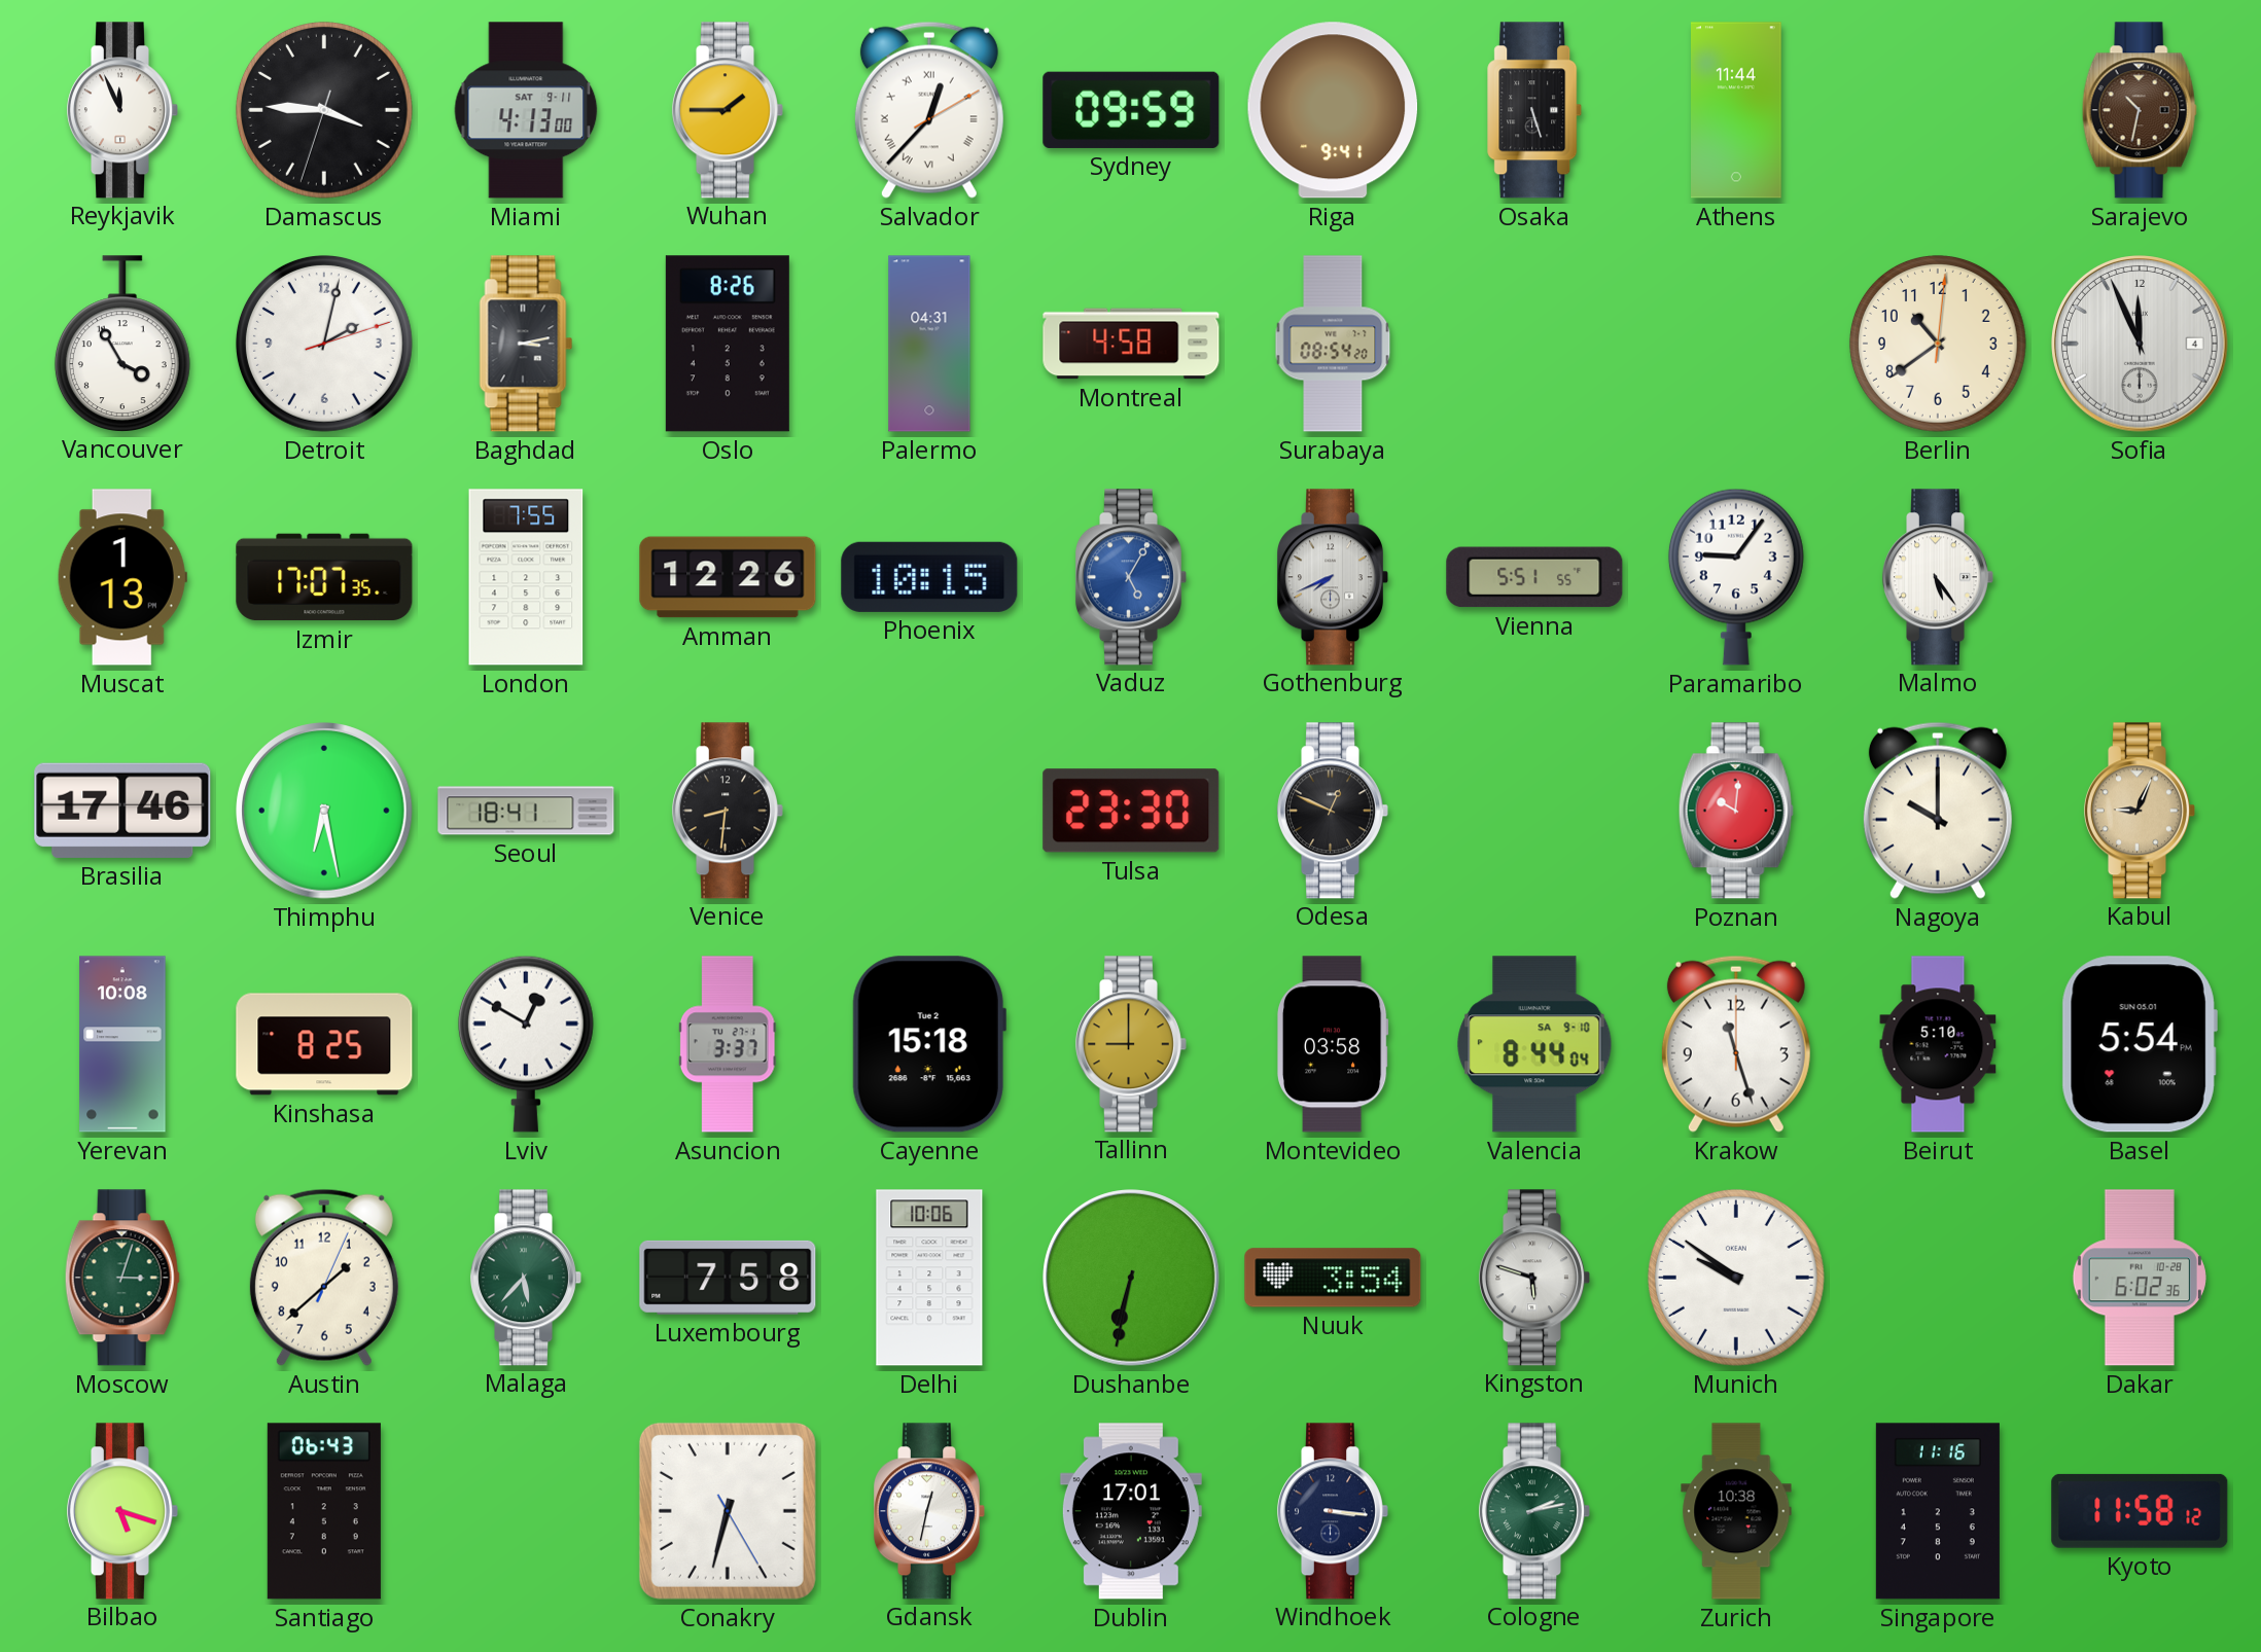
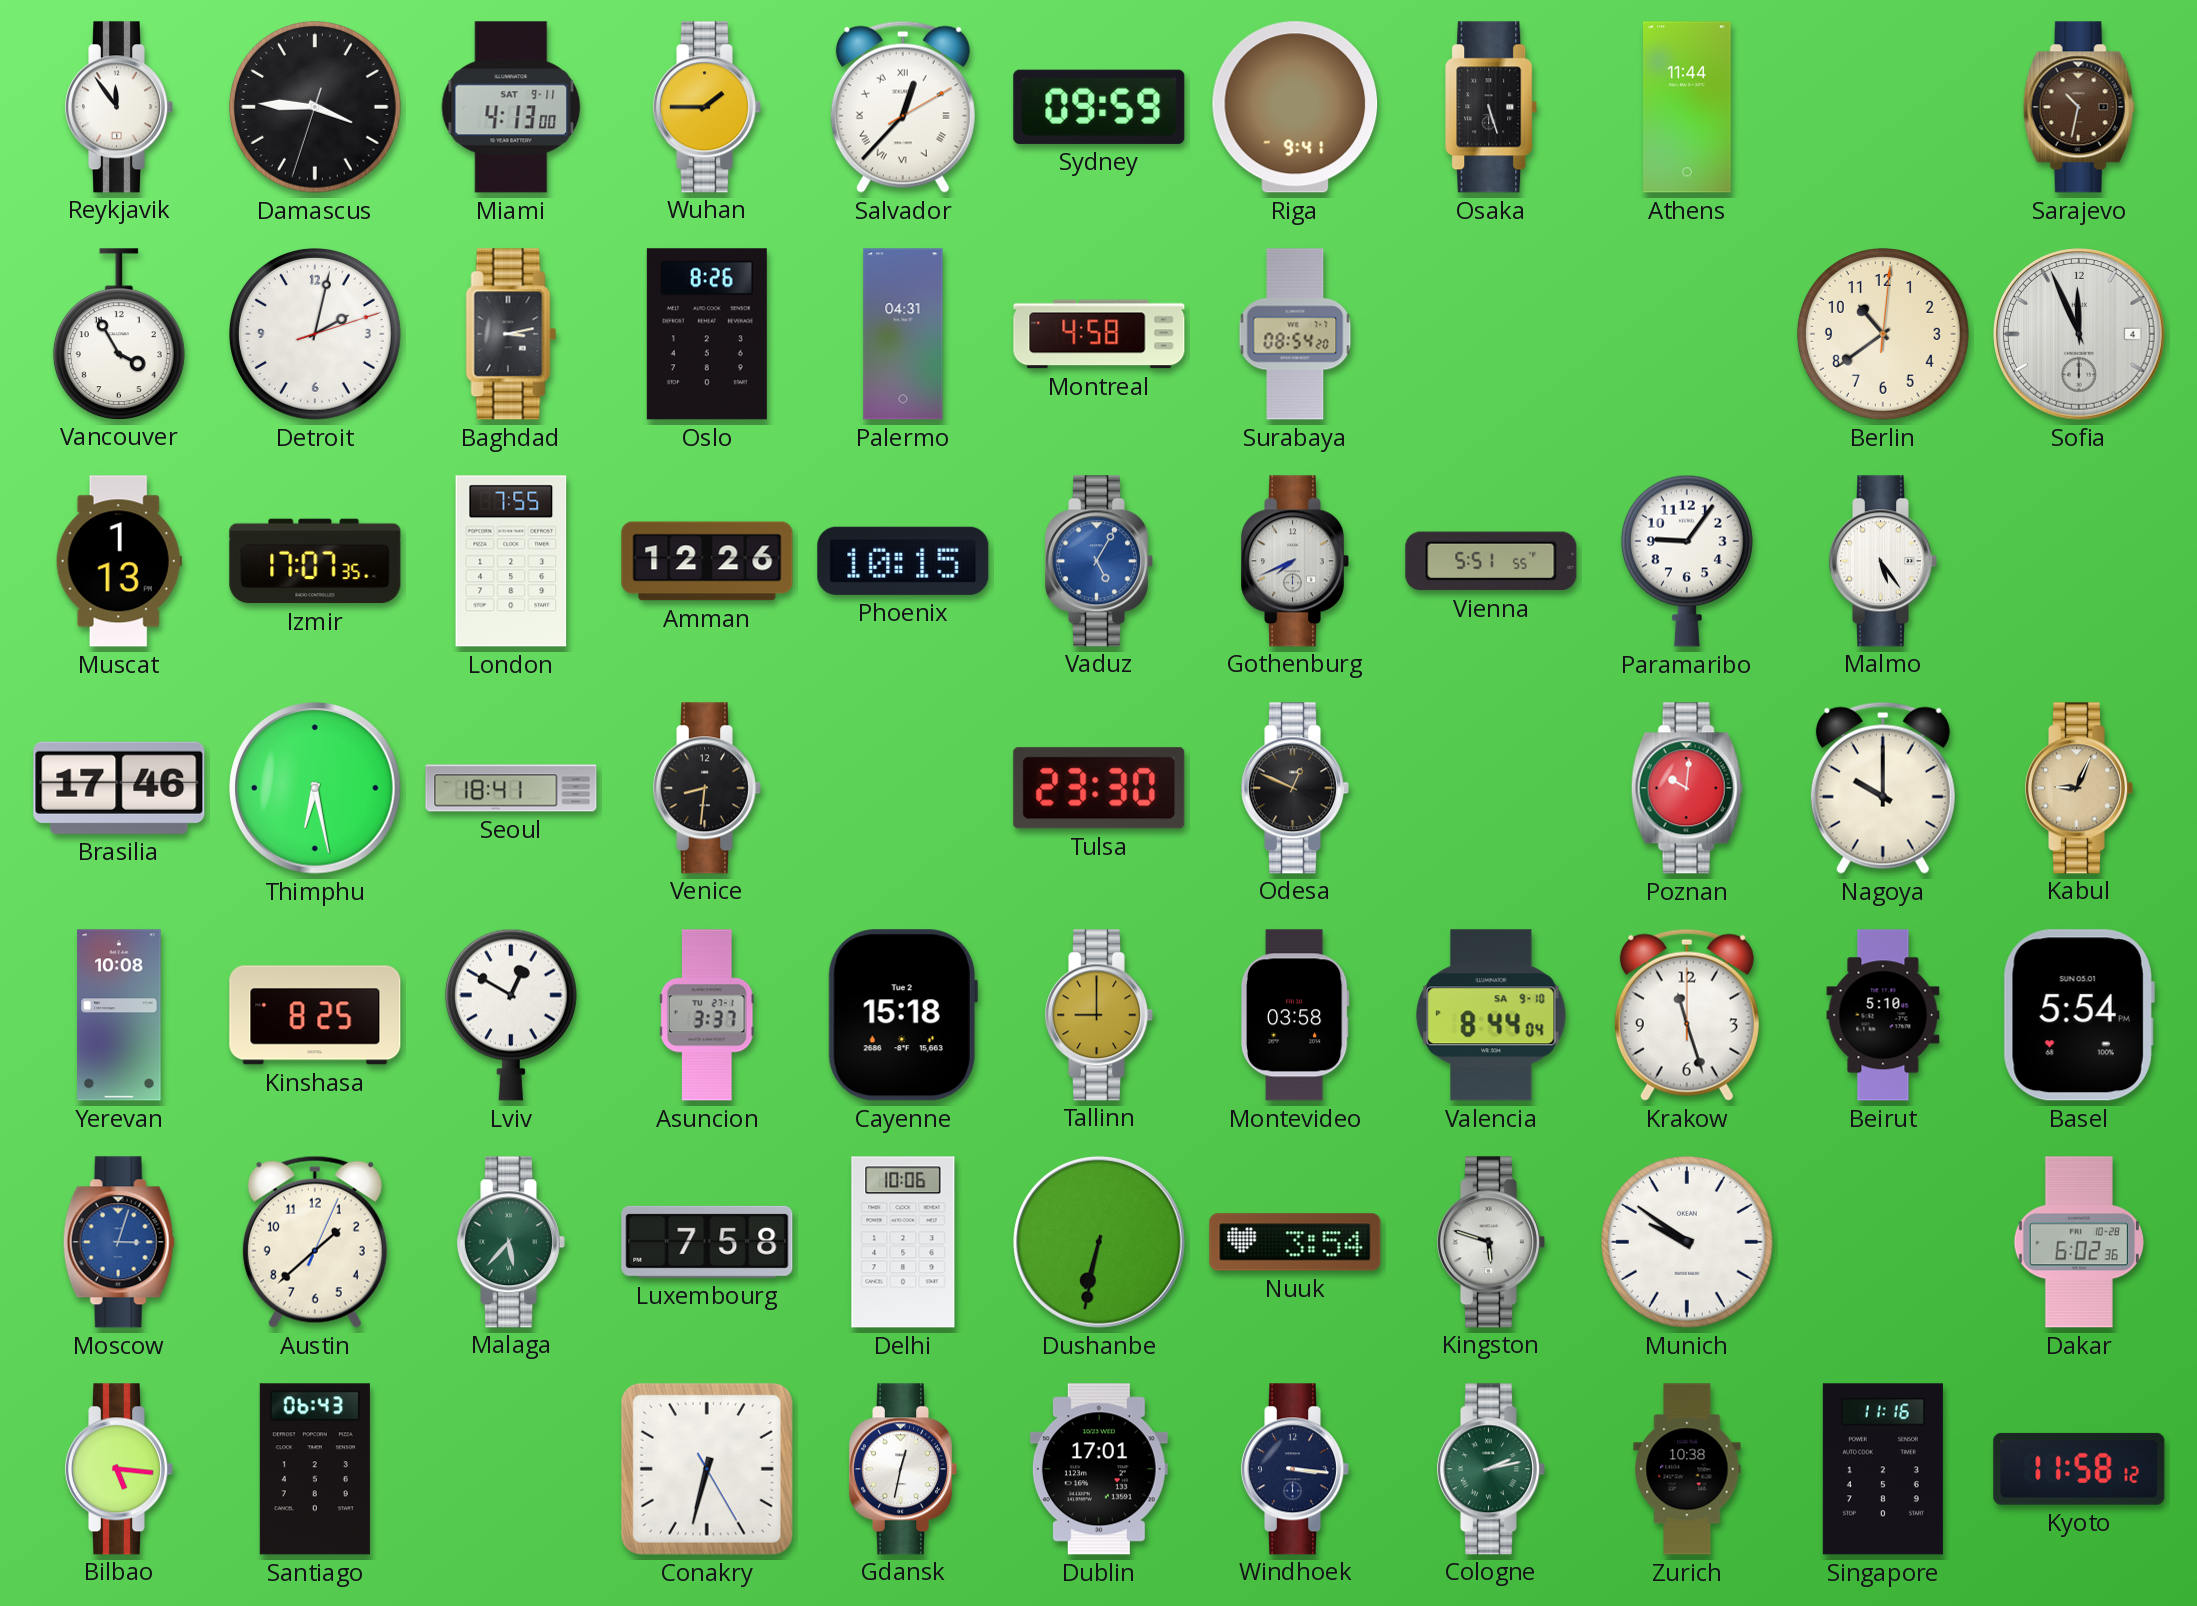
Reykjavik: 11:56 -> 11:54 (118, 107)
Moscow dial: green -> blue (119, 1242)
Bilbao: 5:18 -> 5:16 (118, 1469)
